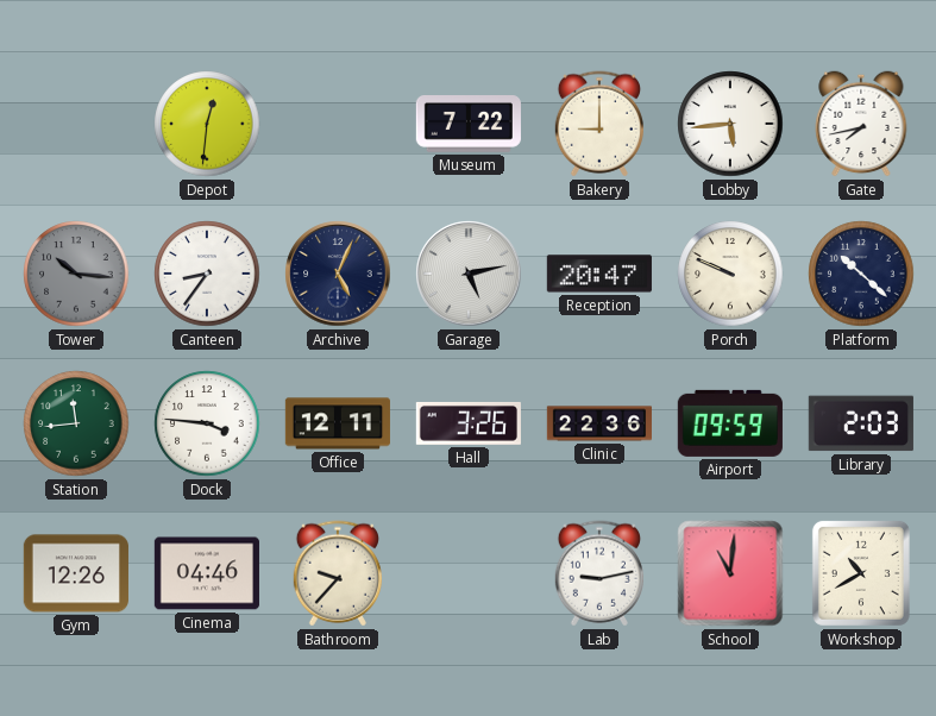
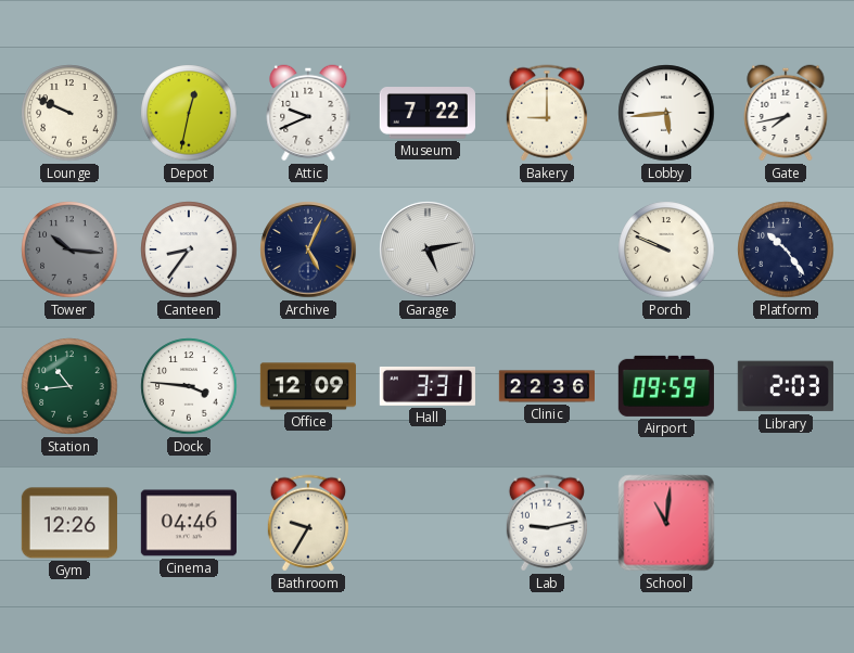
Lounge: none -> 9:49 (69, 113)
Depot: 12:31 -> 12:32 (189, 113)
Attic: none -> 9:41 (308, 113)
Reception: 20:47 -> none (599, 274)
Platform: 10:22 -> 10:24 (786, 249)
Station: 11:44 -> 10:44 (69, 386)
Office: 12:11 -> 12:09 (307, 386)
Hall: 3:26 -> 3:31 (428, 386)
Bathroom: 9:37 -> 9:35 (308, 523)
Workshop: 10:40 -> none (861, 573)
